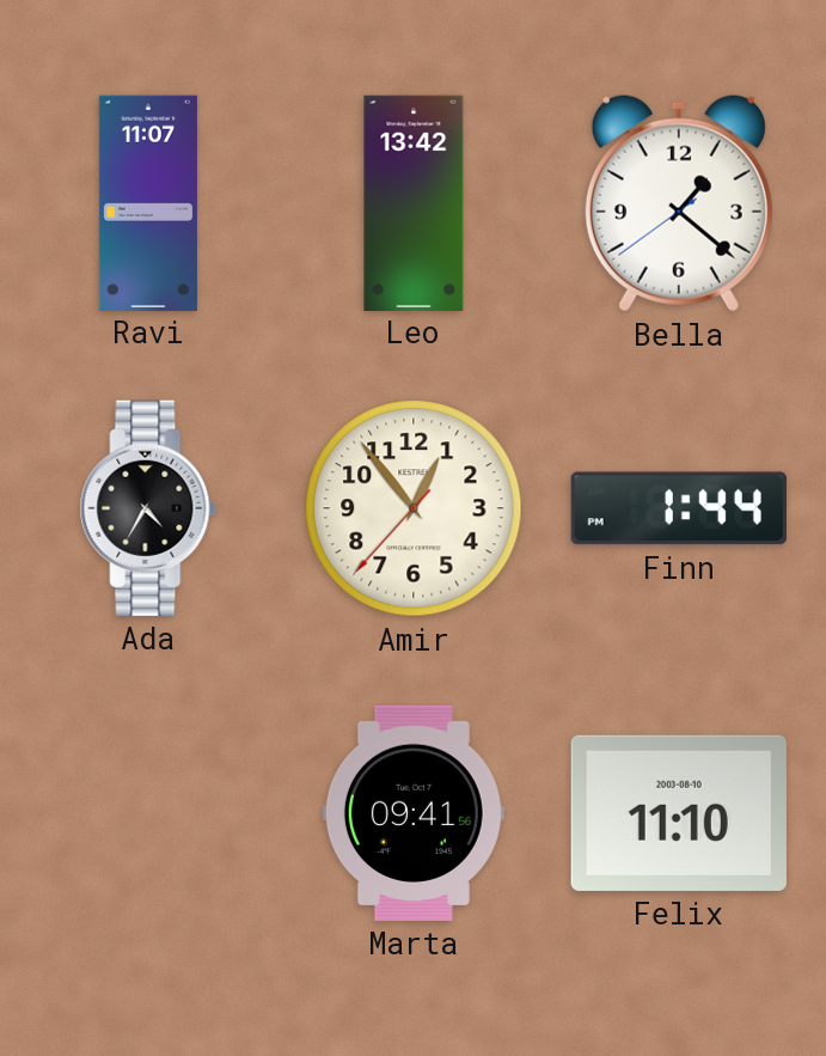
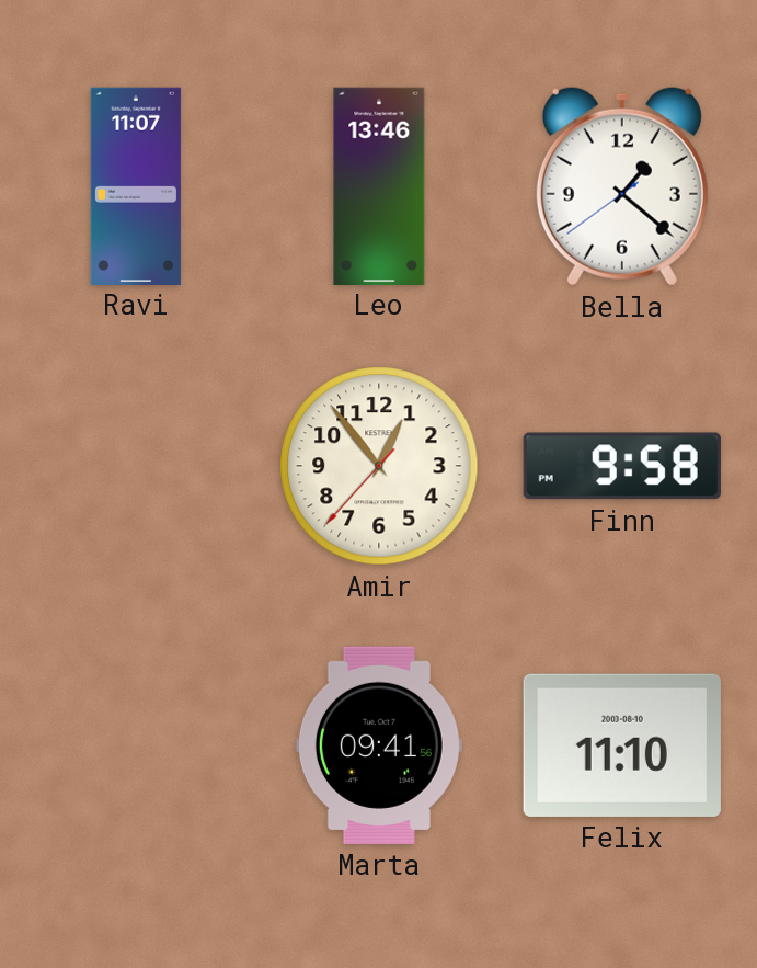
Leo: 13:42 -> 13:46 (379, 185)
Ada: 4:35 -> none (148, 508)
Finn: 1:44 -> 9:58 (622, 466)
